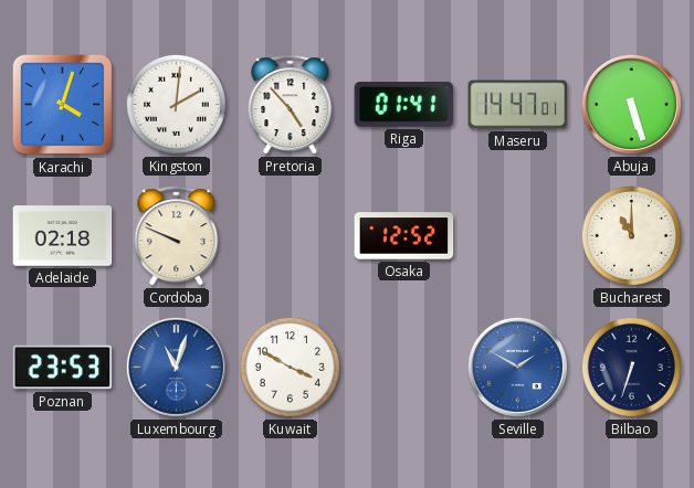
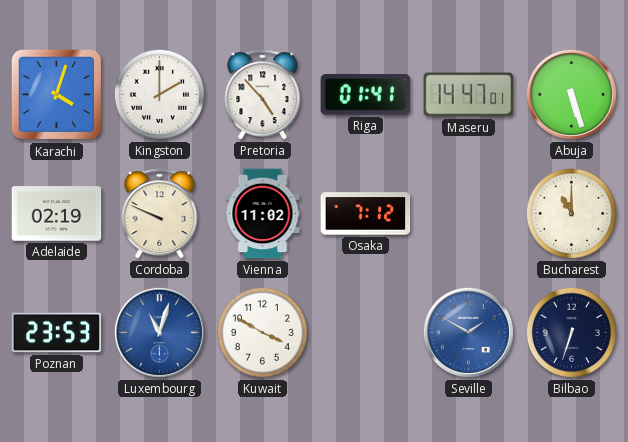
Kingston: 2:01 -> 2:00 (159, 94)
Adelaide: 02:18 -> 02:19 (57, 214)
Vienna: none -> 11:02 (263, 214)
Osaka: 12:52 -> 7:12 (366, 214)
